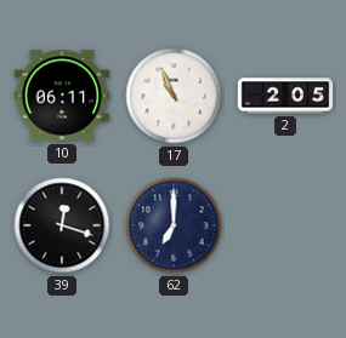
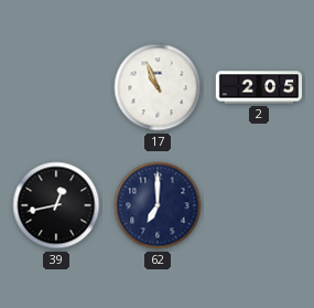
10: 06:11 -> none (62, 96)
39: 12:18 -> 12:43 (56, 205)
